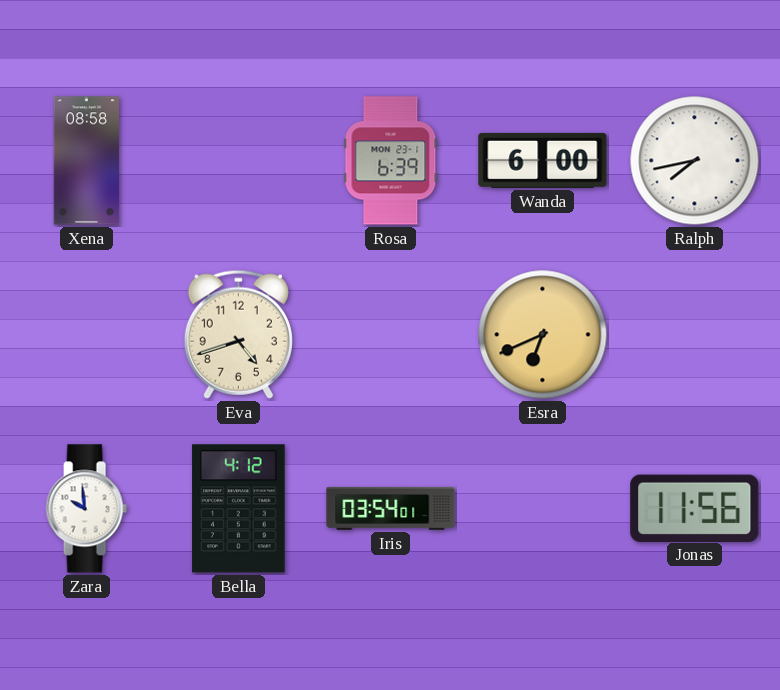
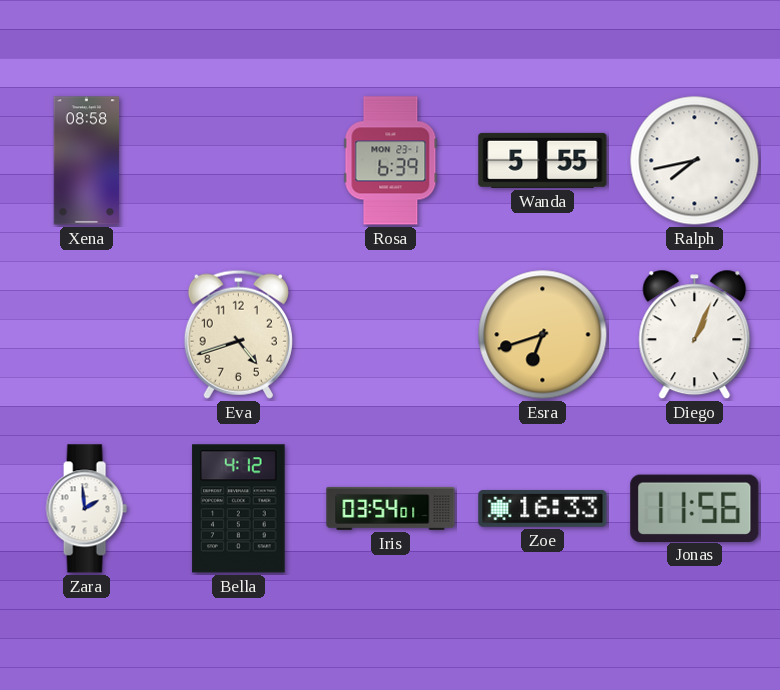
Wanda: 6:00 -> 5:55 (543, 160)
Esra: 6:41 -> 6:42 (543, 335)
Diego: none -> 1:04 (695, 335)
Zara: 9:59 -> 1:59 (86, 509)
Zoe: none -> 16:33 (543, 509)
